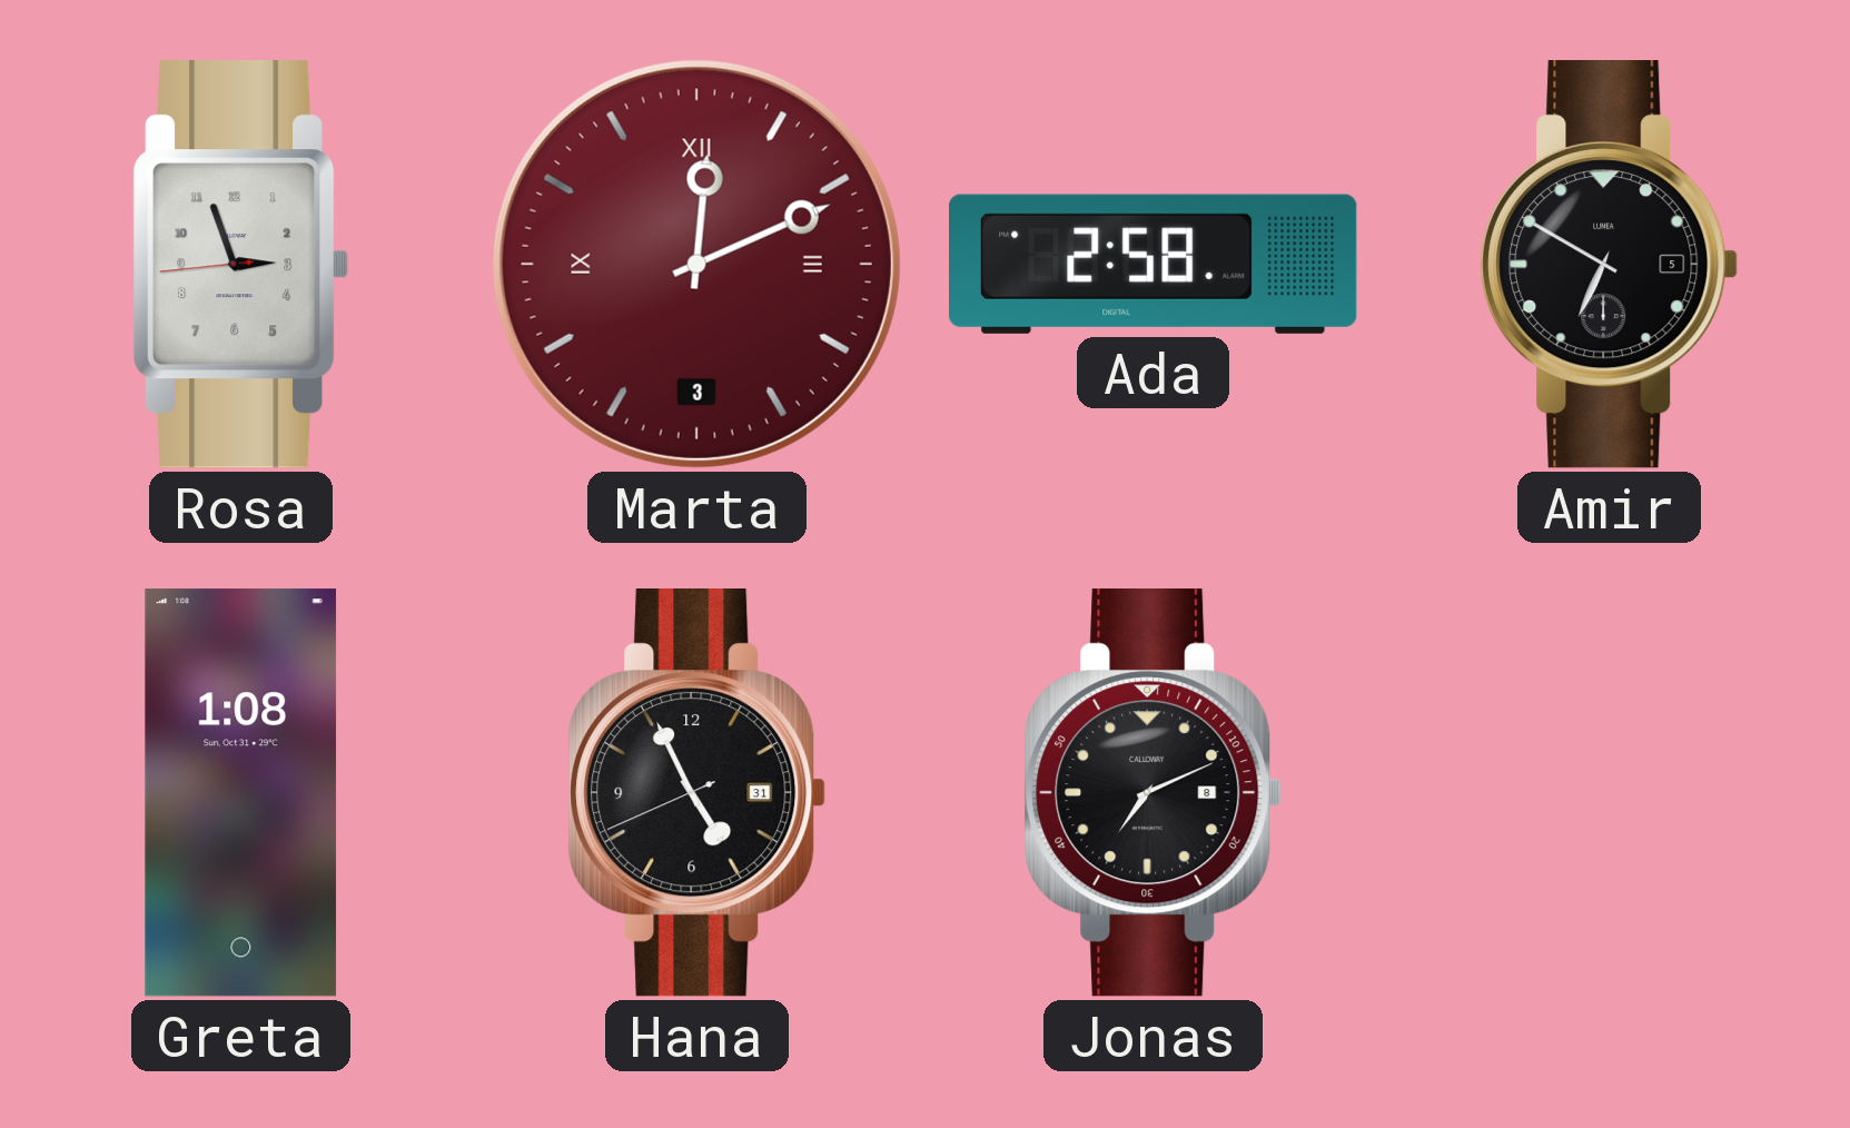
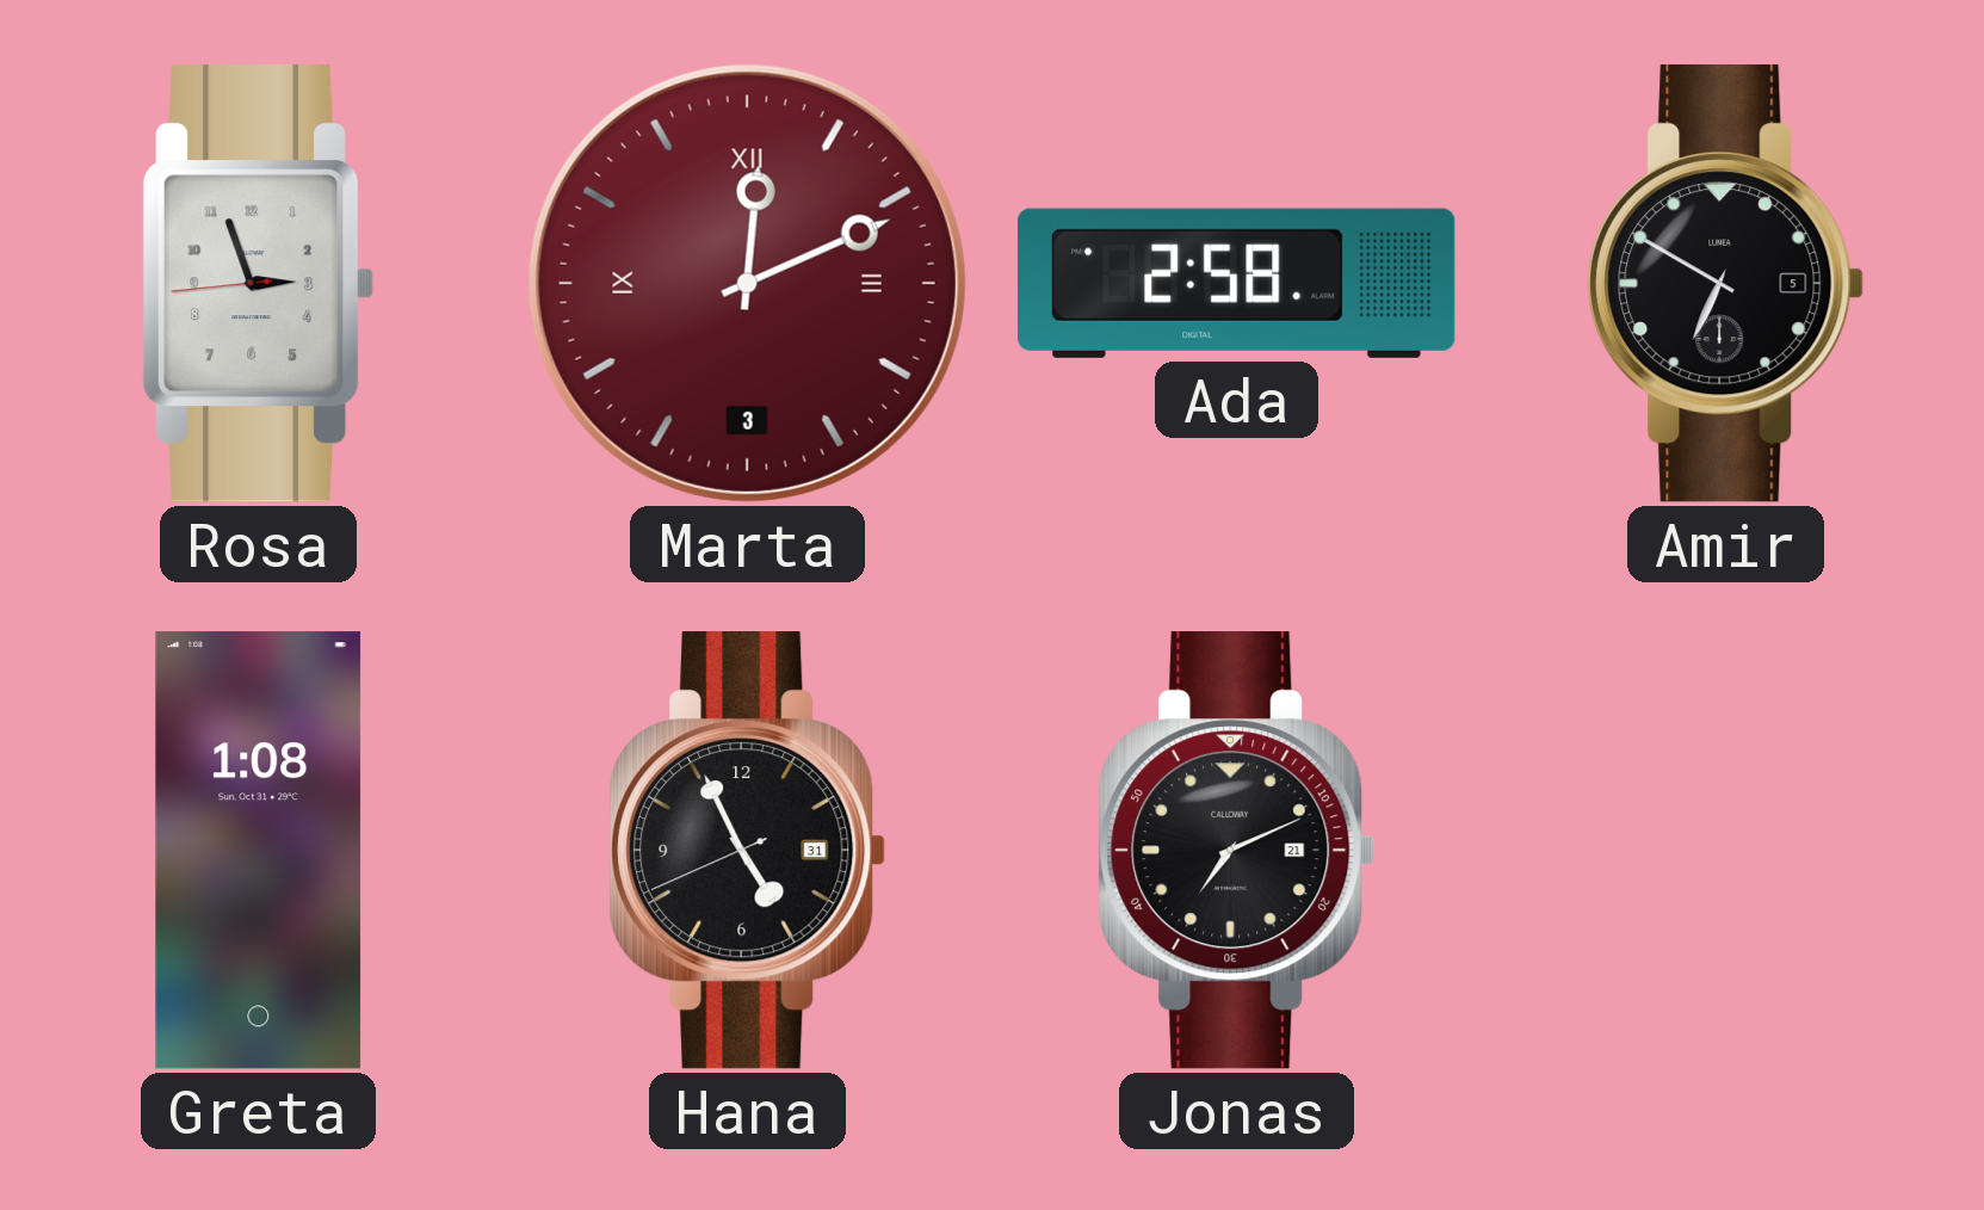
Jonas date: 8 -> 21 (1237, 850)
